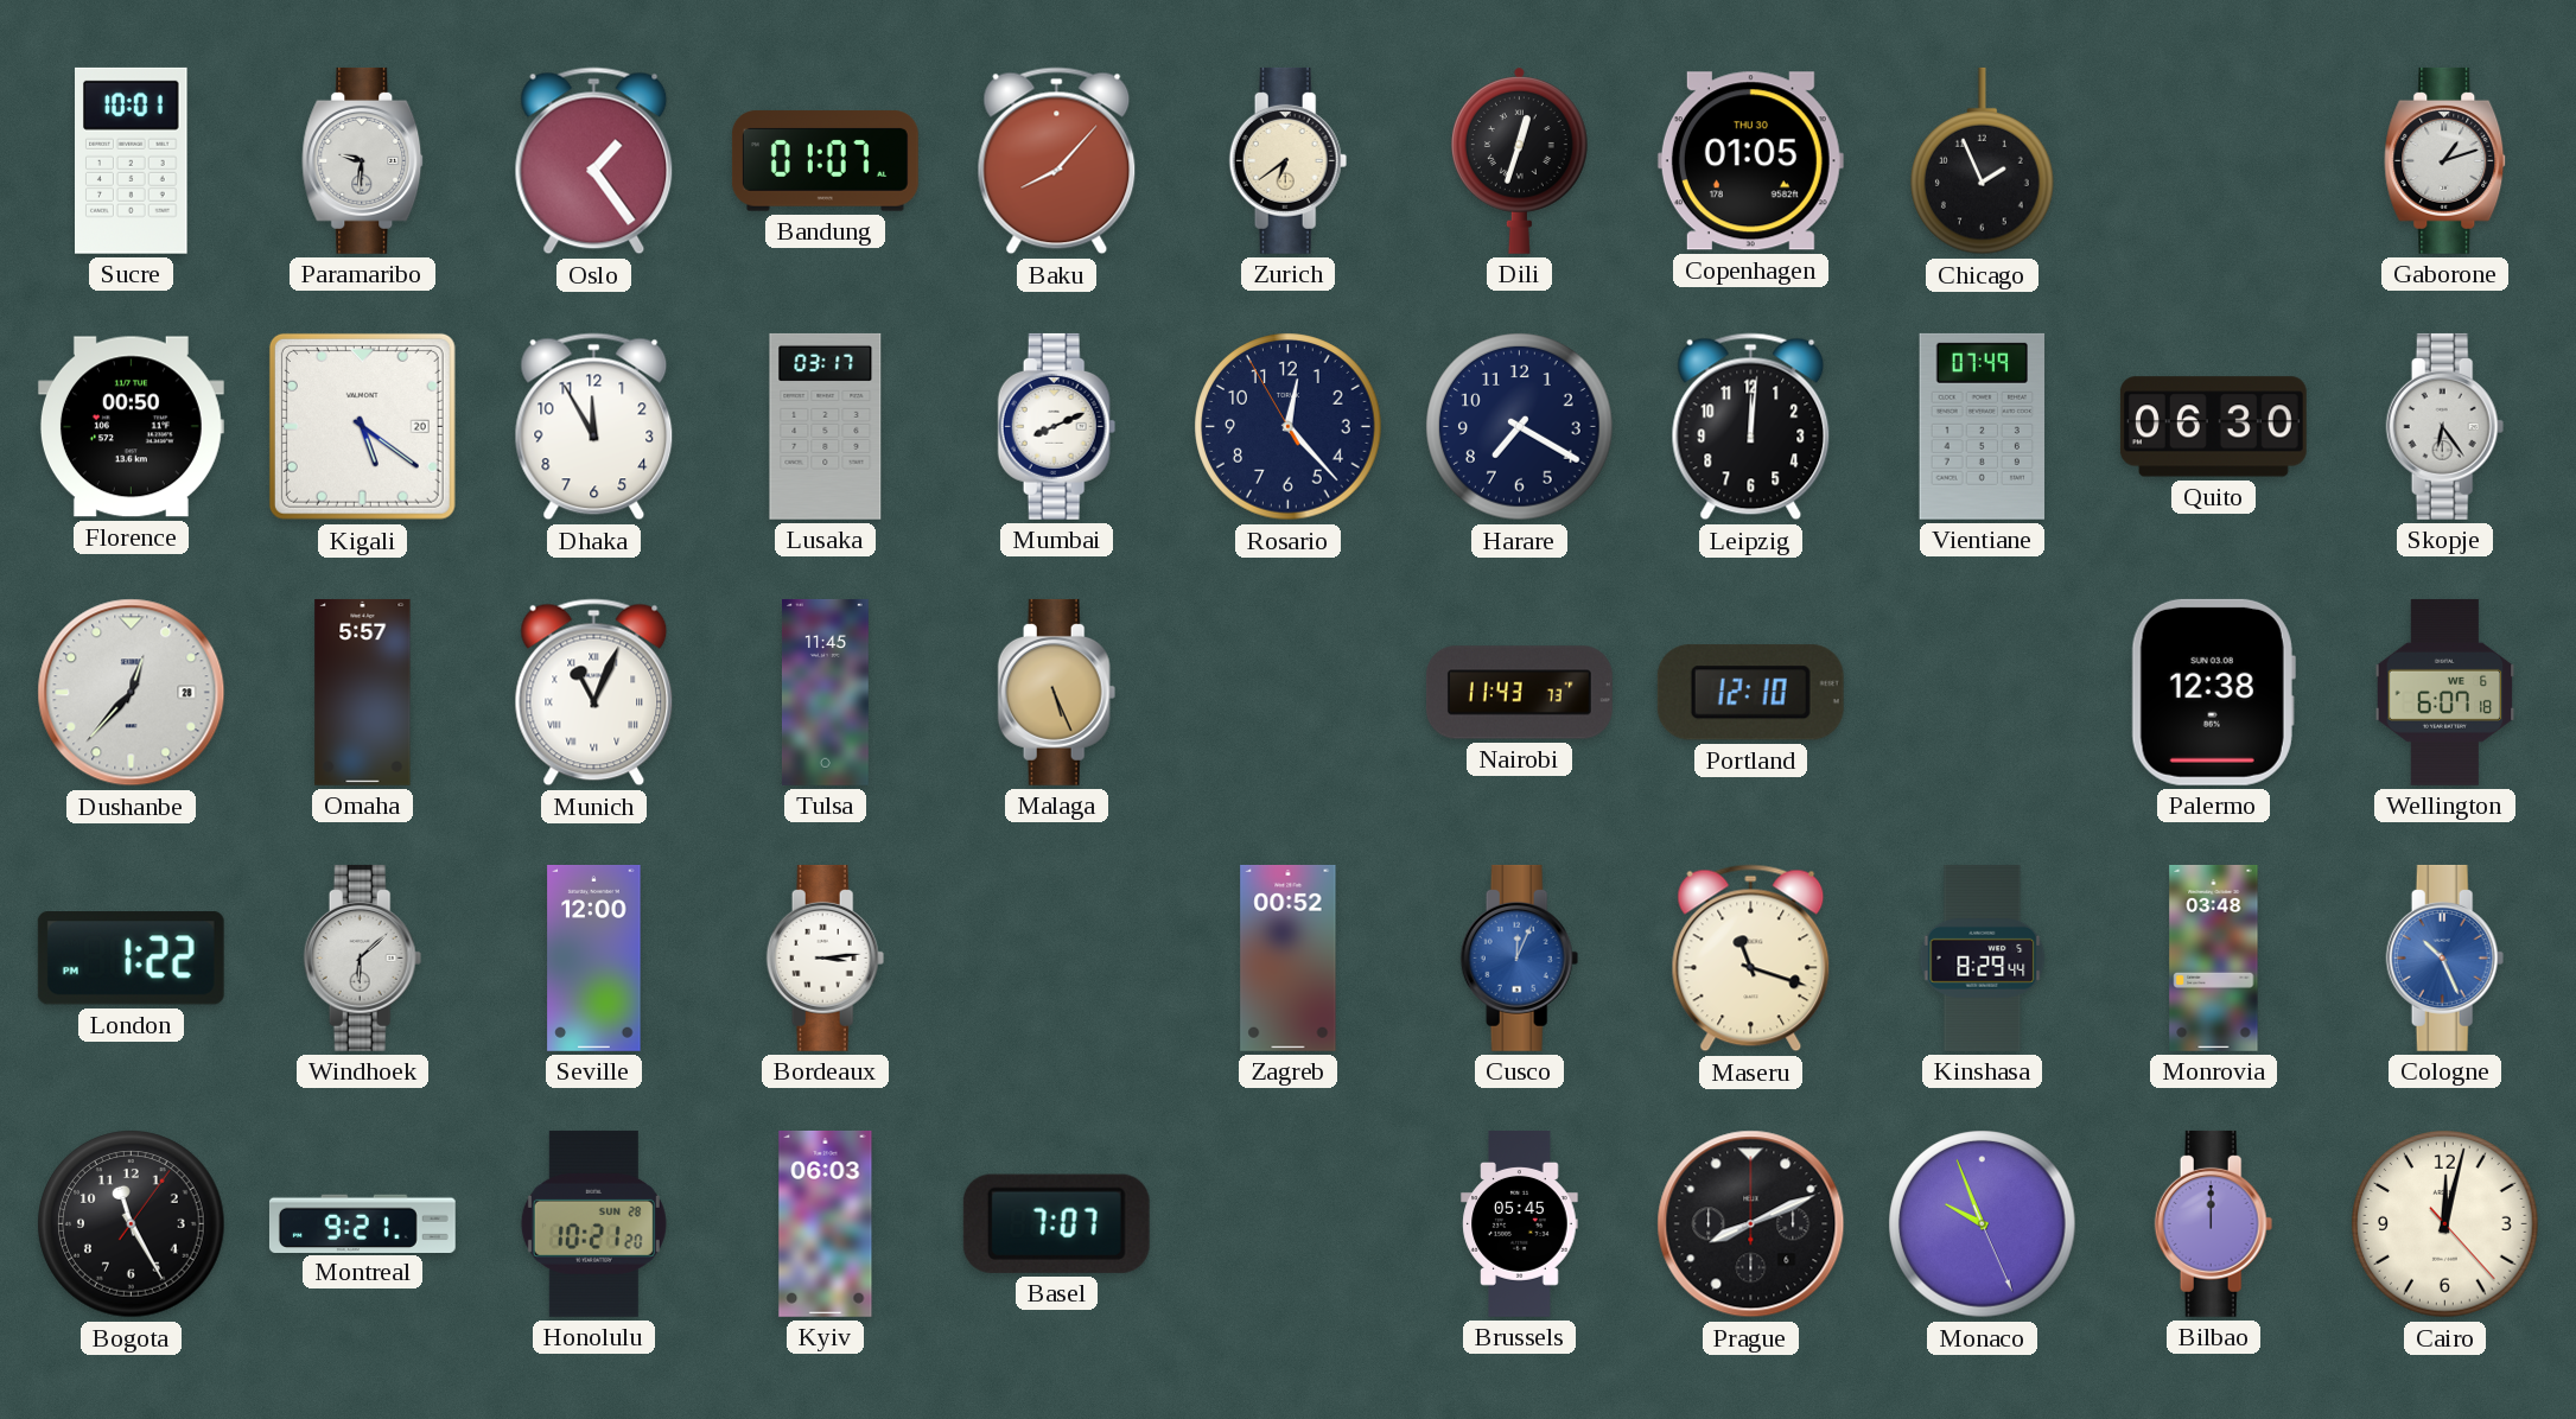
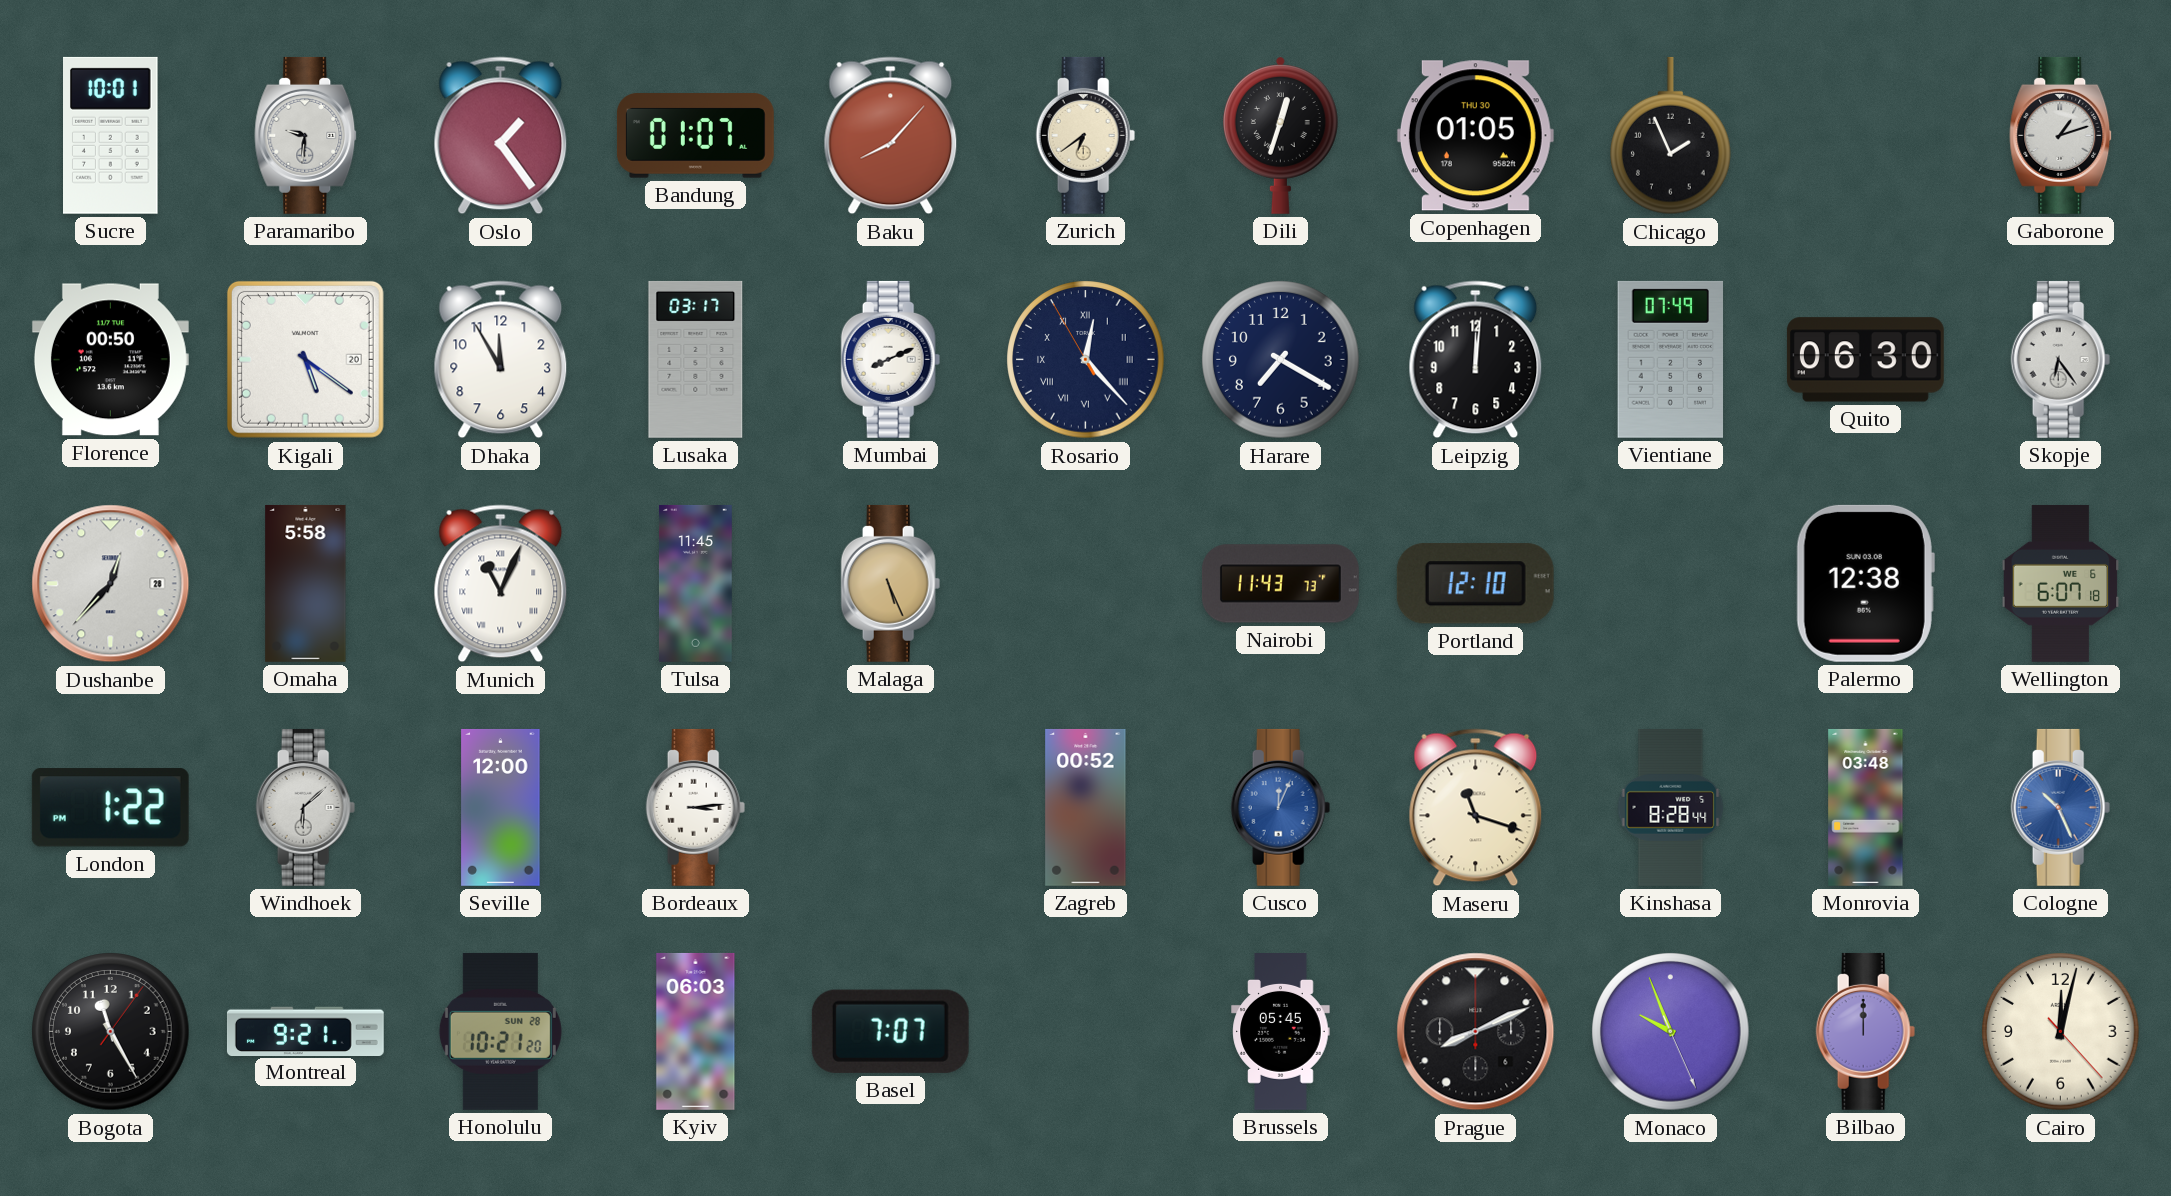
Rosario numerals: Arabic -> Roman (1086, 360)
Omaha: 5:57 -> 5:58 (306, 583)
Kinshasa: 8:29 -> 8:28 (1671, 807)
